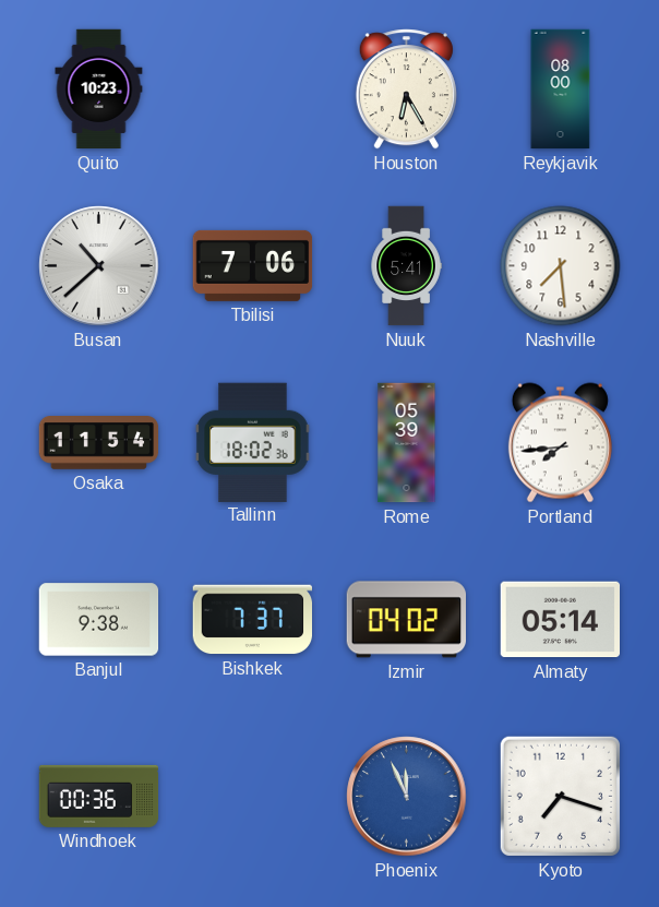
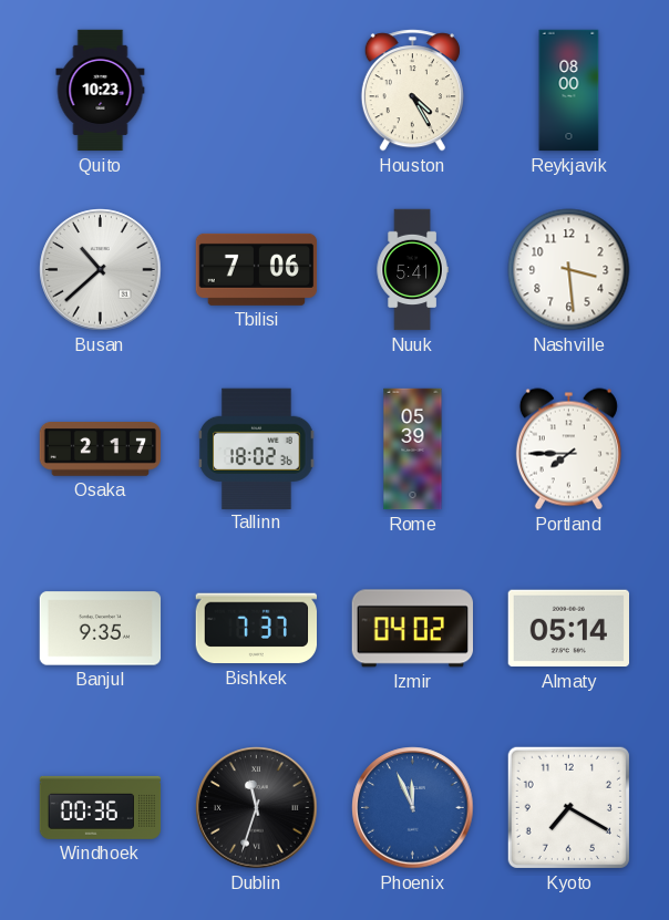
Houston: 6:25 -> 4:25 (412, 91)
Nashville: 7:29 -> 3:29 (569, 270)
Osaka: 11:54 -> 2:17 (101, 449)
Portland: 7:44 -> 7:45 (568, 449)
Banjul: 9:38 -> 9:35 (101, 629)
Dublin: none -> 11:33 (257, 808)
Kyoto: 7:18 -> 7:20 (568, 807)
